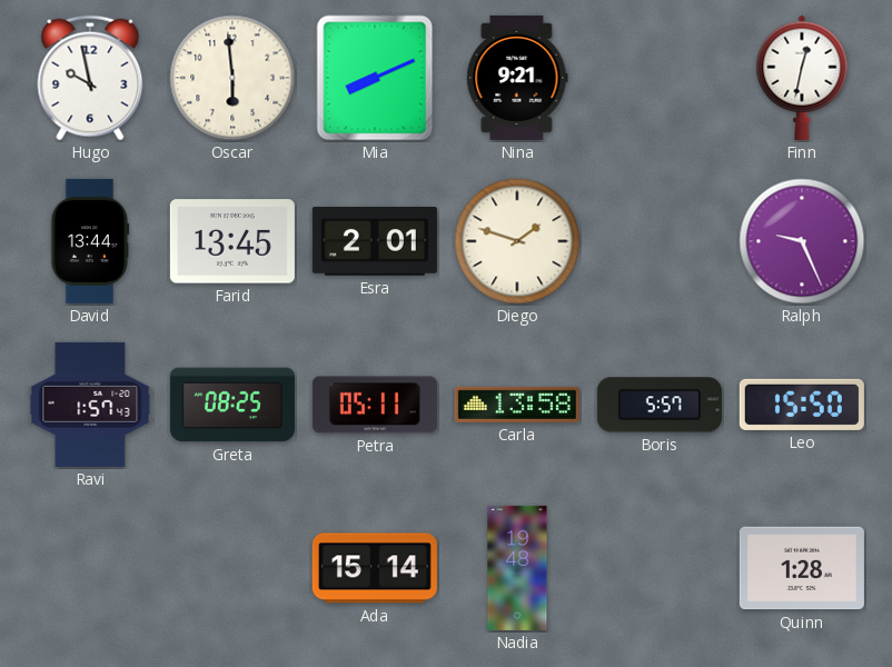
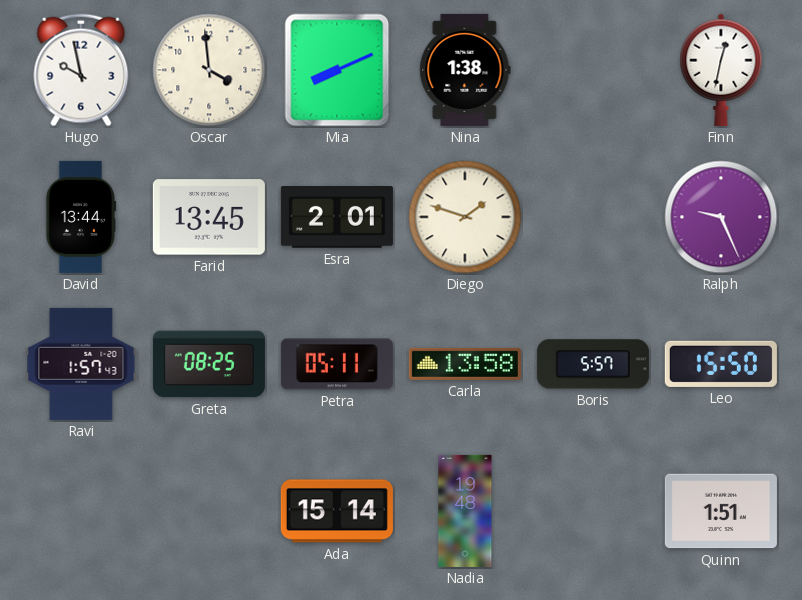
Oscar: 5:59 -> 3:59 (209, 70)
Nina: 9:21 -> 1:38 (465, 70)
Quinn: 1:28 -> 1:51 (721, 511)
